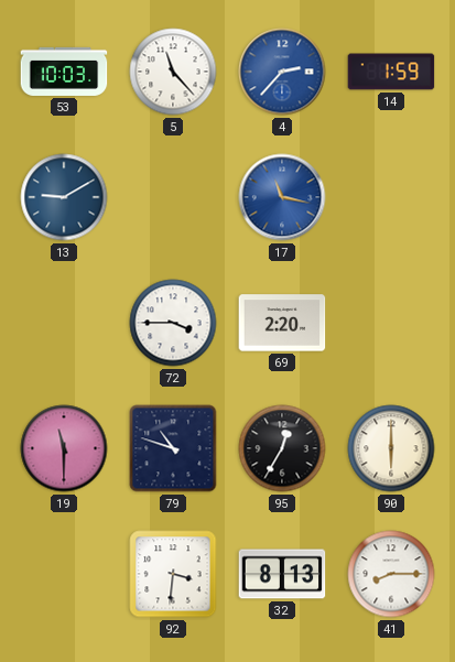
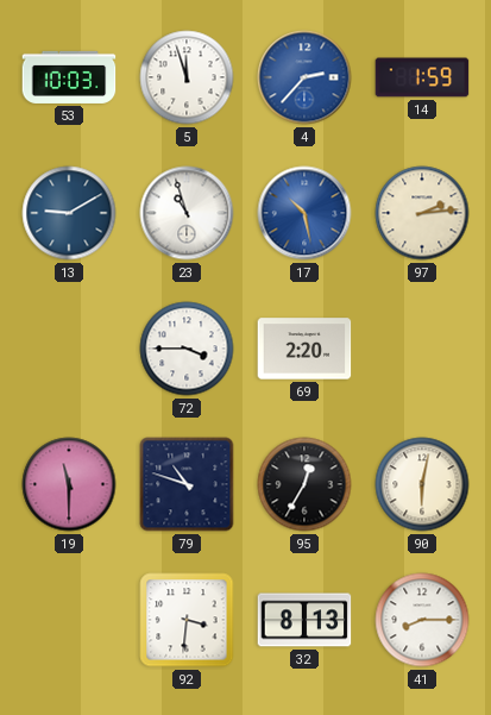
5: 11:23 -> 11:57 (187, 77)
23: none -> 10:57 (187, 213)
17: 11:17 -> 10:28 (304, 213)
97: none -> 2:14 (422, 213)
90: 6:00 -> 6:02 (422, 484)
